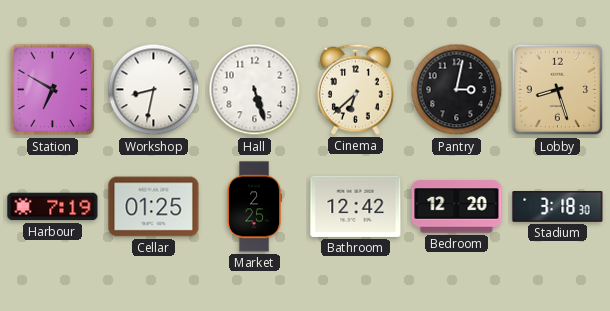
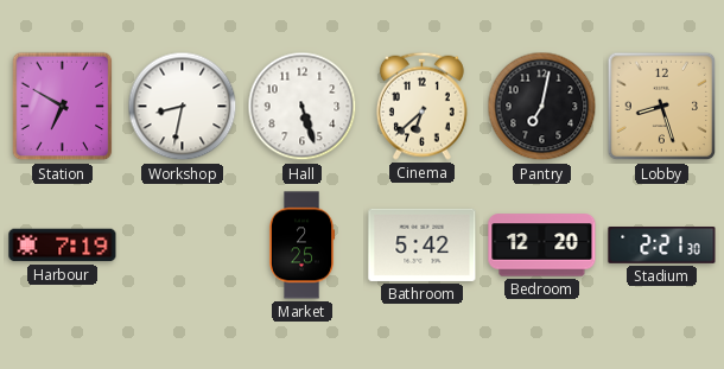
Pantry: 3:02 -> 7:02 (542, 107)
Cellar: 01:25 -> none (154, 207)
Bathroom: 12:42 -> 5:42 (423, 244)
Stadium: 3:18 -> 2:21 (662, 246)
